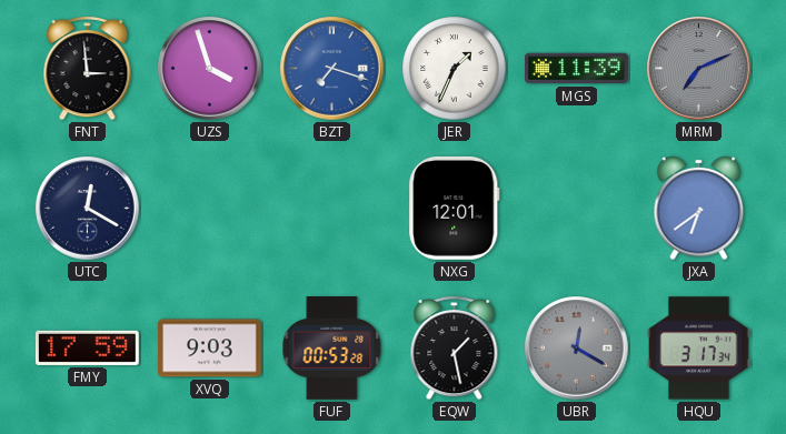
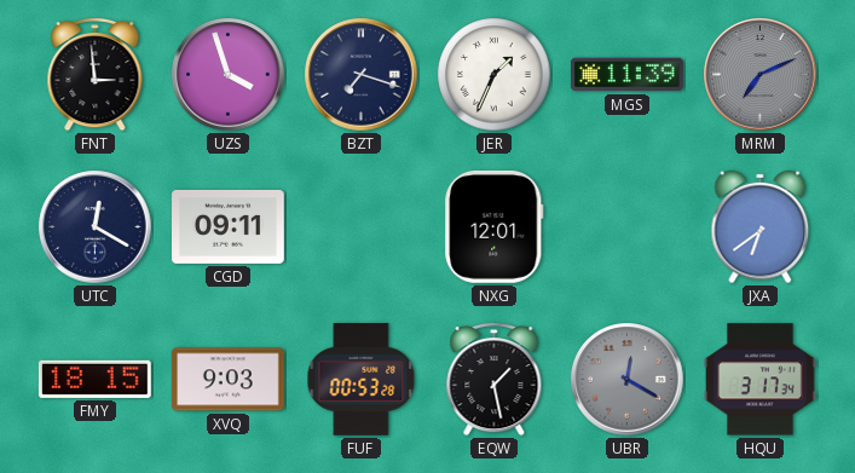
BZT dial: blue -> navy (362, 75)
CGD: none -> 09:11 (229, 226)
FMY: 17:59 -> 18:15 (96, 379)
